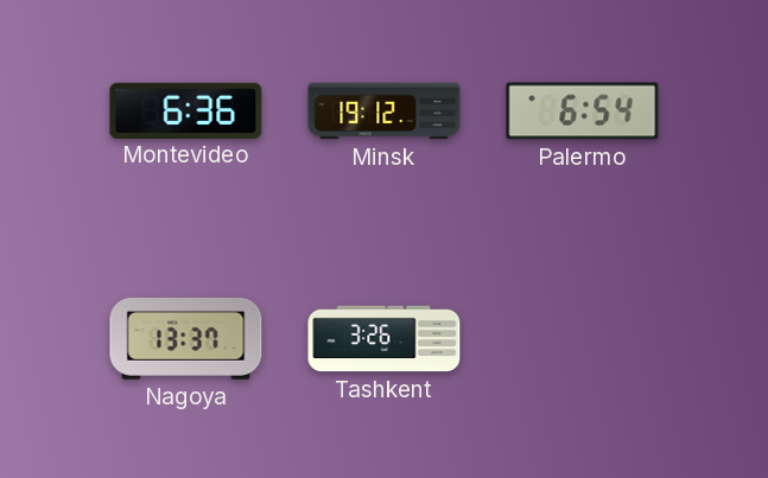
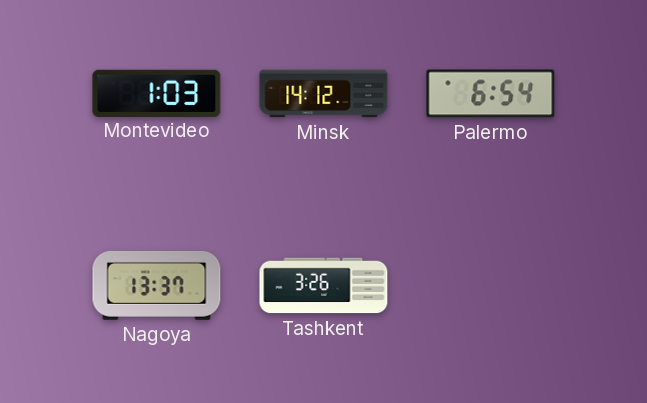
Montevideo: 6:36 -> 1:03 (157, 93)
Minsk: 19:12 -> 14:12 (324, 94)
